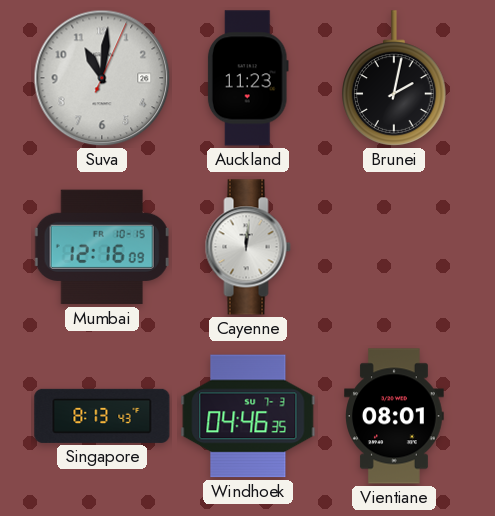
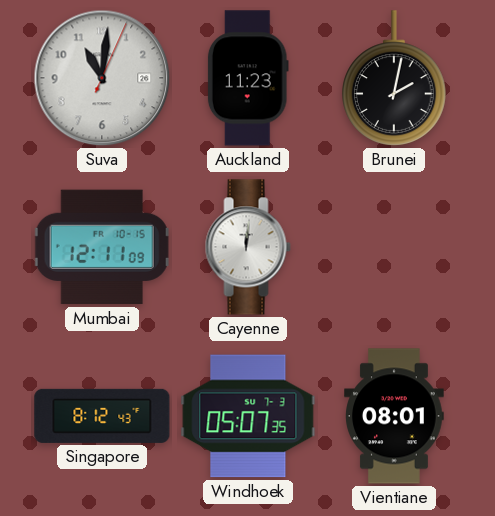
Mumbai: 12:16 -> 12:11 (102, 247)
Singapore: 8:13 -> 8:12 (102, 416)
Windhoek: 04:46 -> 05:07 (248, 416)
